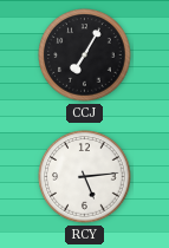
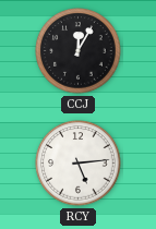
CCJ: 7:05 -> 12:05 (79, 51)
